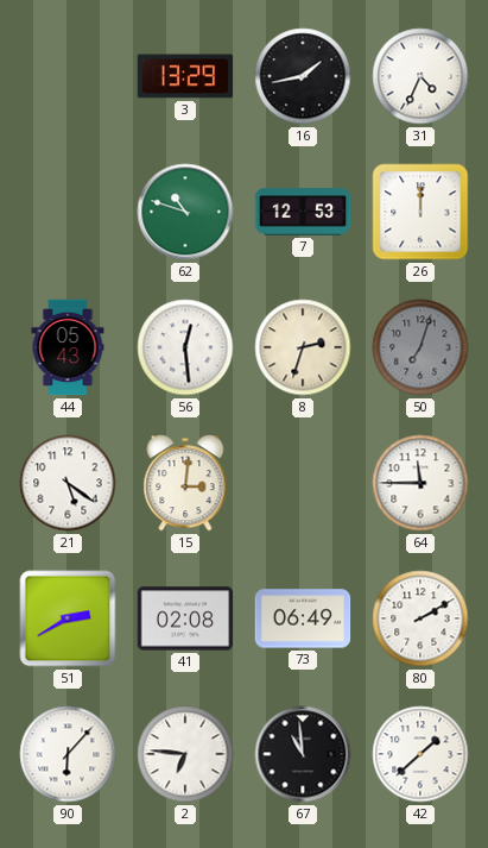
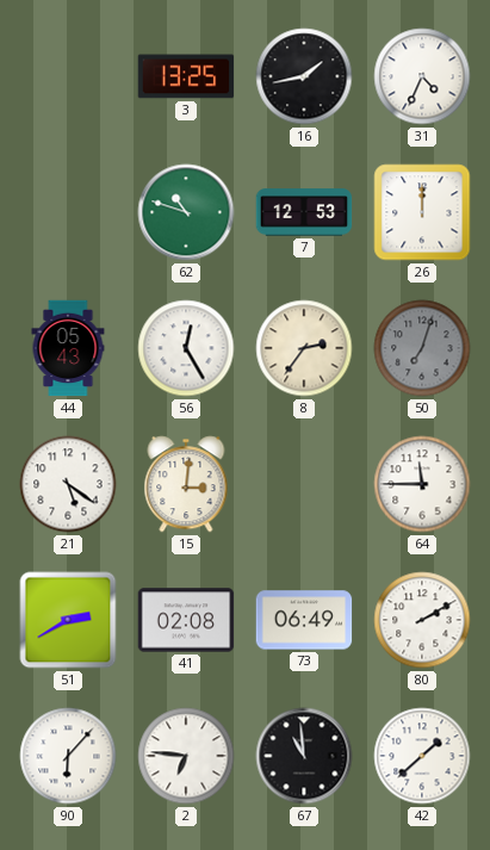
3: 13:29 -> 13:25 (186, 76)
56: 12:29 -> 12:25 (186, 348)
8: 2:33 -> 2:36 (304, 348)
